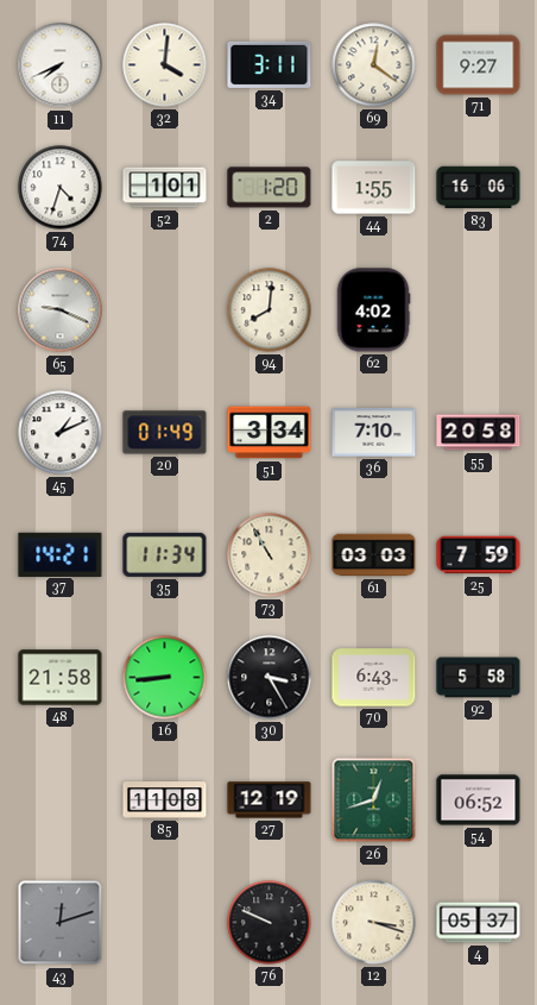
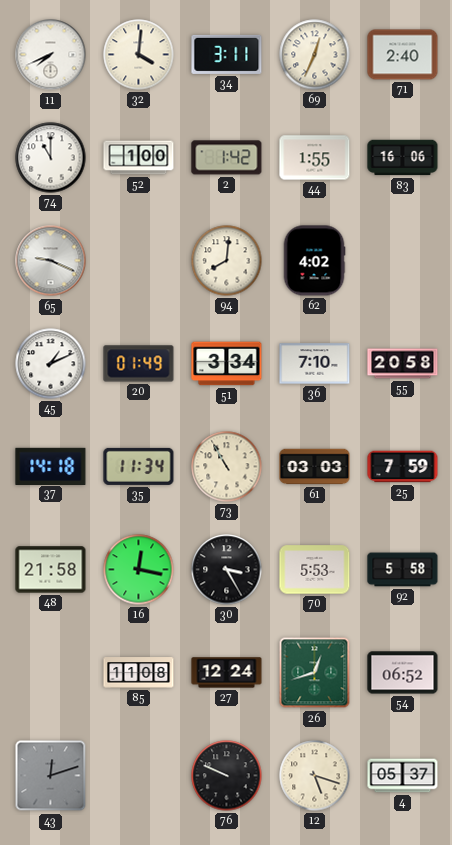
69: 12:21 -> 12:34 (315, 55)
71: 9:27 -> 2:40 (403, 55)
74: 4:33 -> 11:00 (51, 158)
52: 1:01 -> 1:00 (139, 158)
2: 1:20 -> 1:42 (227, 158)
37: 14:21 -> 14:18 (51, 466)
16: 8:44 -> 12:17 (139, 570)
70: 6:43 -> 5:53 (315, 570)
27: 12:19 -> 12:24 (227, 673)
12: 3:18 -> 5:18 (315, 776)
